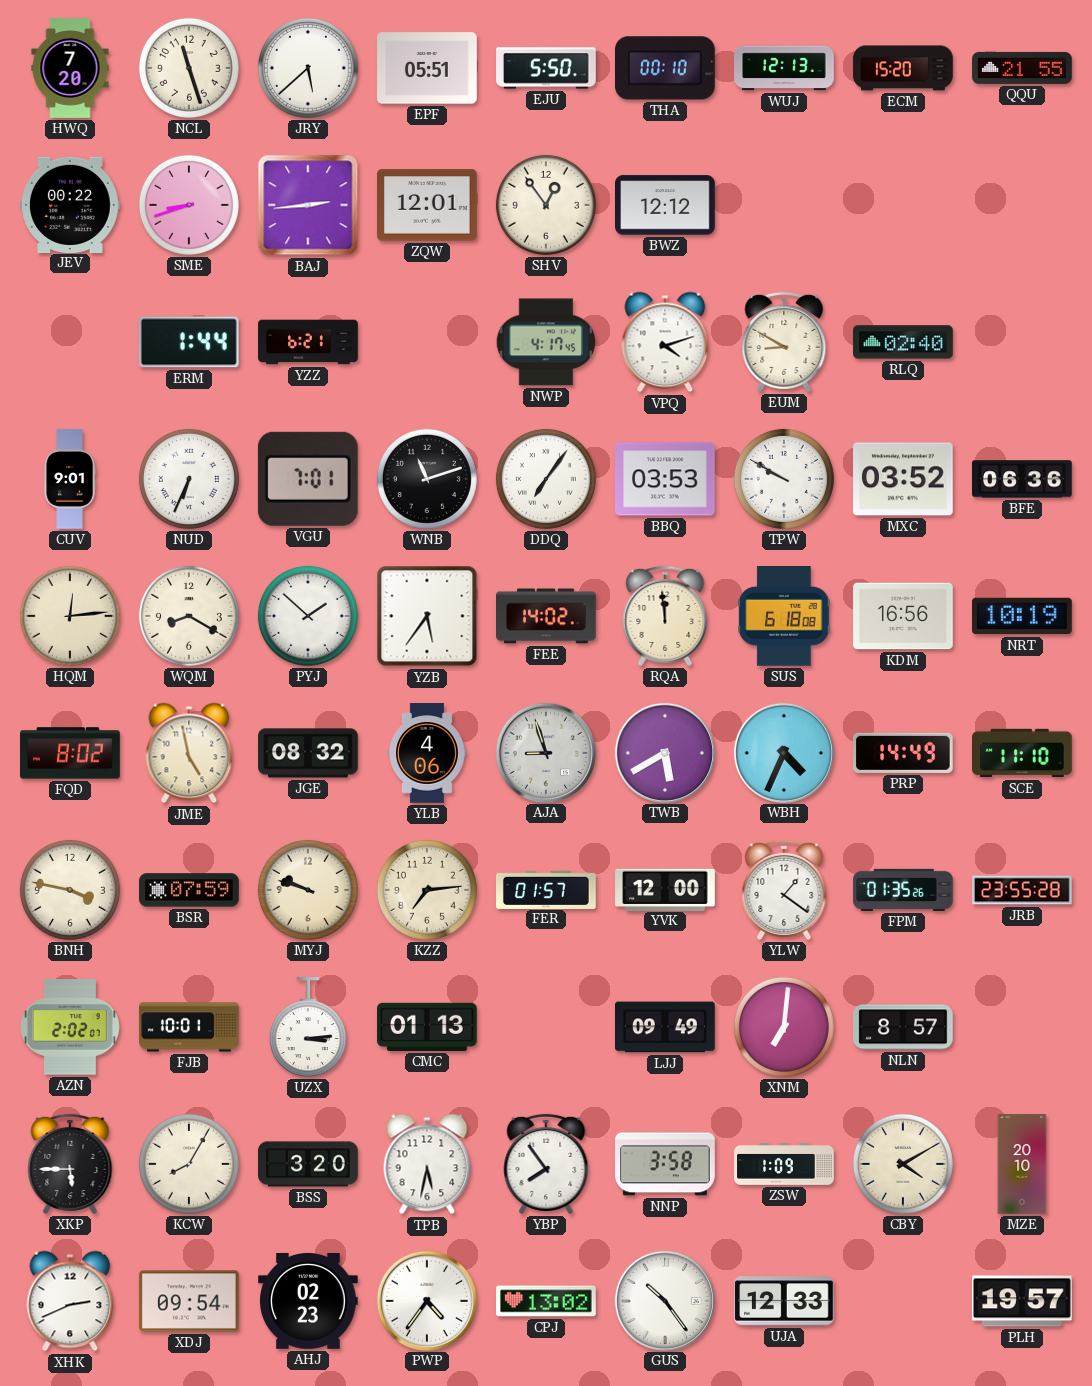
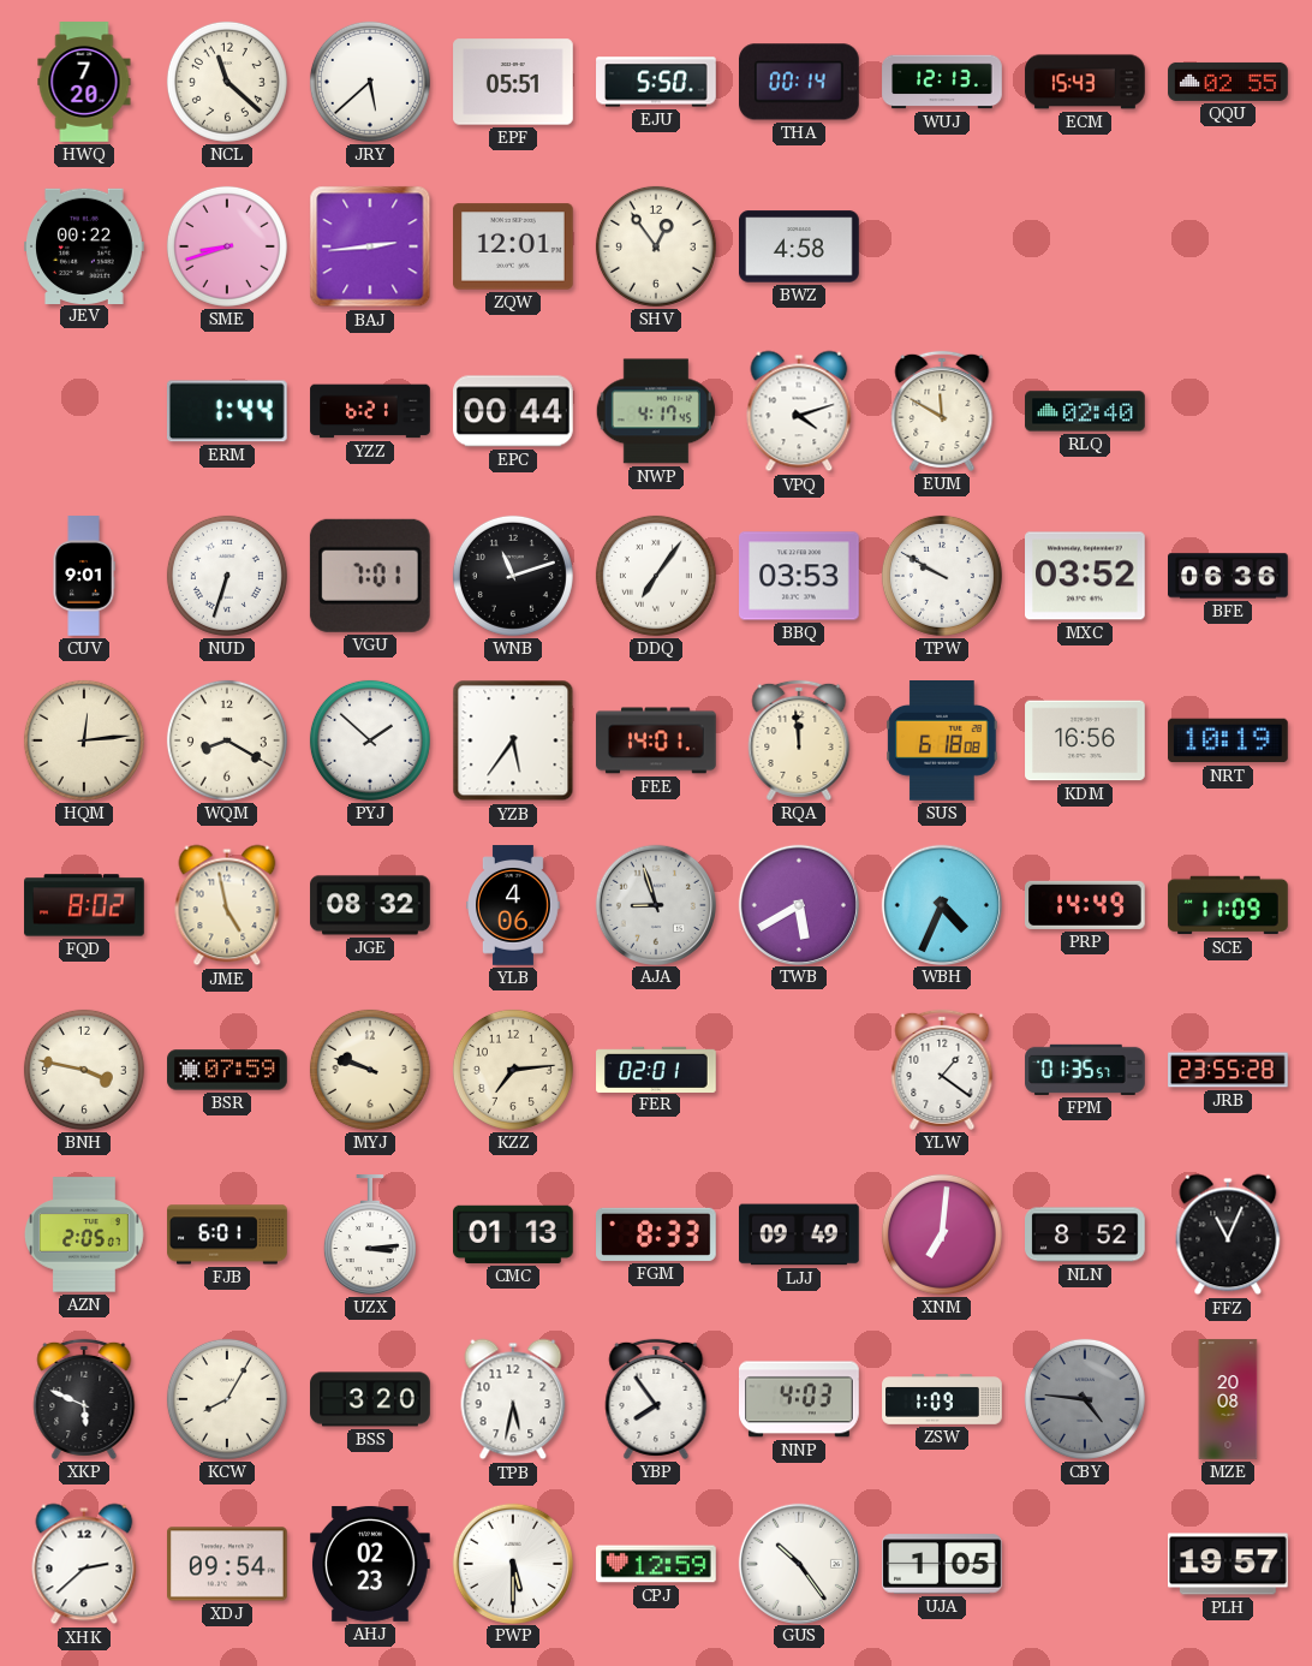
NCL: 11:27 -> 11:22 (227, 82)
THA: 00:10 -> 00:14 (800, 82)
ECM: 15:20 -> 15:43 (1085, 82)
QQU: 21:55 -> 02:55 (1228, 82)
BWZ: 12:12 -> 4:58 (799, 246)
EPC: none -> 00:44 (514, 411)
EUM: 8:50 -> 11:50 (942, 411)
NUD: 6:34 -> 6:33 (227, 576)
FEE: 14:02 -> 14:01 (657, 740)
SCE: 11:10 -> 11:09 (1228, 905)
FER: 01:57 -> 02:01 (656, 1069)
YVK: 12:00 -> none (665, 889)
FPM: 01:35:26 -> 01:35:57 (1085, 1070)
AZN: 2:02 -> 2:05 (84, 1234)
FJB: 10:01 -> 6:01 (227, 1234)
FGM: none -> 8:33 (657, 1234)
NLN: 8:57 -> 8:52 (1086, 1234)
FFZ: none -> 11:04 (1228, 1234)
XKP: 5:45 -> 5:49 (84, 1399)
NNP: 3:58 -> 4:03 (799, 1399)
CBY: 4:10 -> 4:46 (1085, 1399)
CBY dial: cream -> grey (1085, 1399)
MZE: 20:10 -> 20:08 (1228, 1399)
XHK: 2:41 -> 2:38 (84, 1564)
PWP: 4:36 -> 5:30 (512, 1563)
CPJ: 13:02 -> 12:59 (656, 1564)
UJA: 12:33 -> 1:05 (942, 1564)
